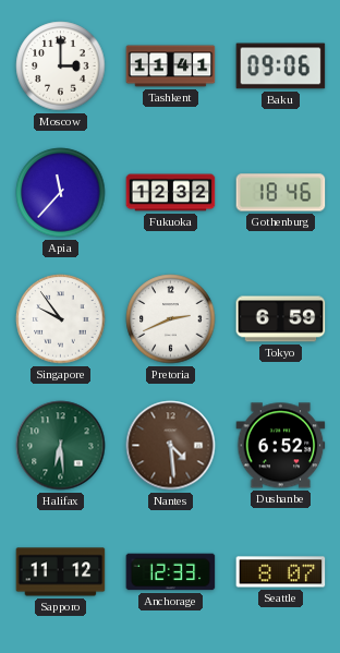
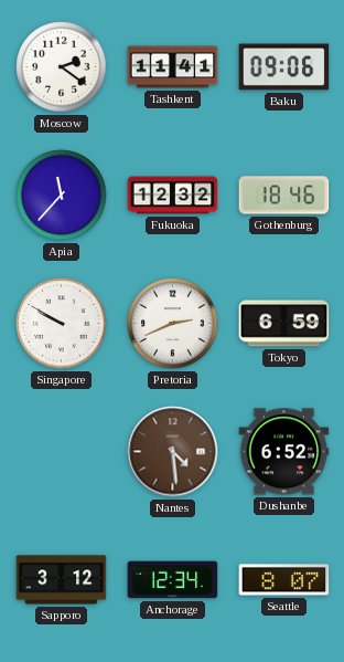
Moscow: 3:00 -> 2:21 (62, 67)
Singapore: 9:54 -> 9:50 (62, 324)
Halifax: 6:29 -> none (61, 446)
Sapporo: 11:12 -> 3:12 (62, 580)
Anchorage: 12:33 -> 12:34 (173, 580)
